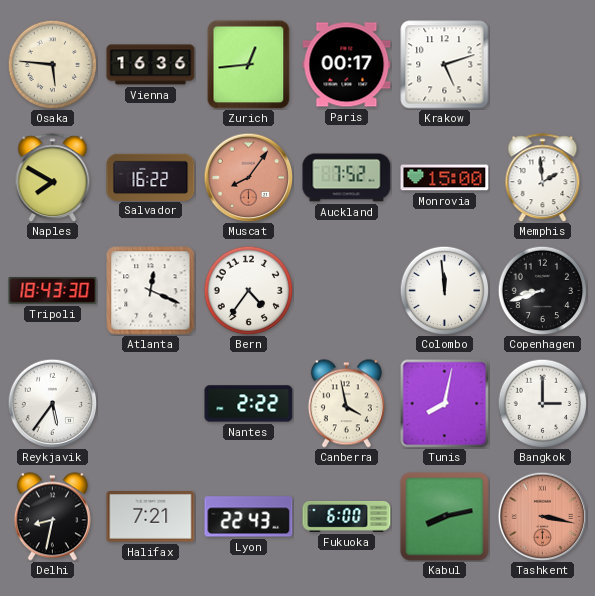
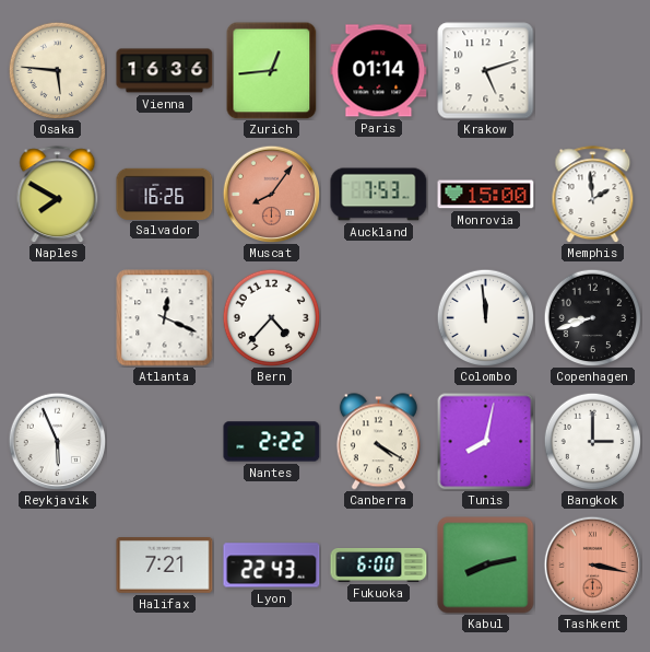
Paris: 00:17 -> 01:14 (379, 71)
Salvador: 16:22 -> 16:26 (165, 194)
Auckland: 7:52 -> 7:53 (379, 195)
Tripoli: 18:43 -> none (53, 291)
Bern: 4:36 -> 4:37 (271, 317)
Reykjavik: 5:36 -> 5:56 (57, 441)
Canberra: 3:58 -> 4:20 (378, 442)
Delhi: 8:32 -> none (52, 517)
